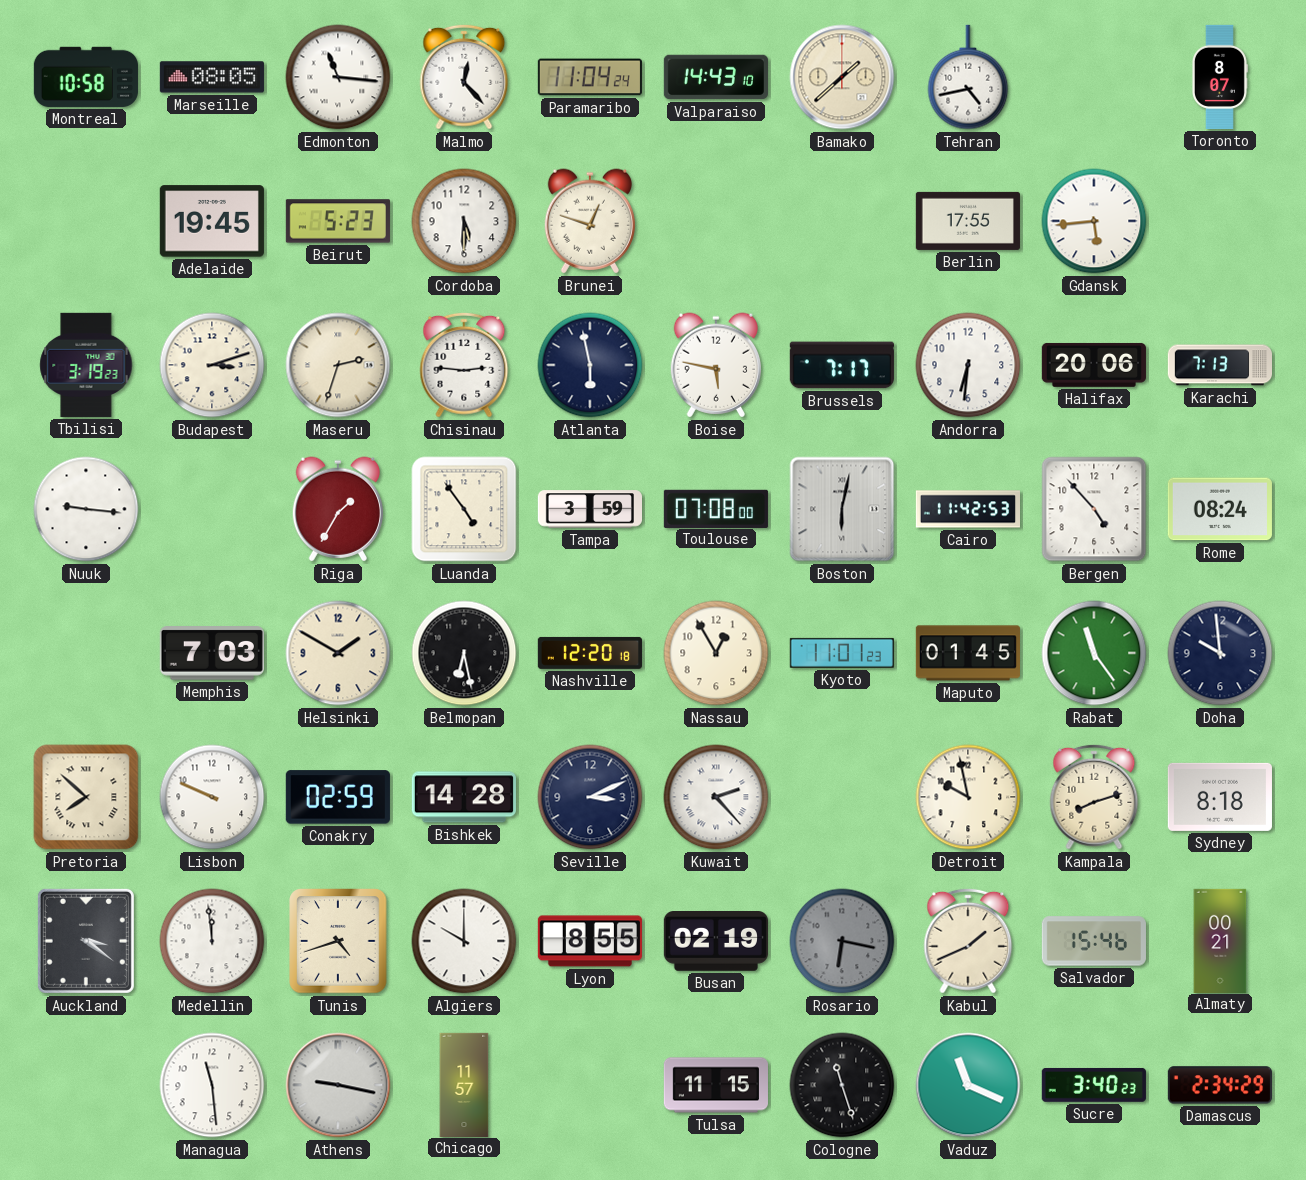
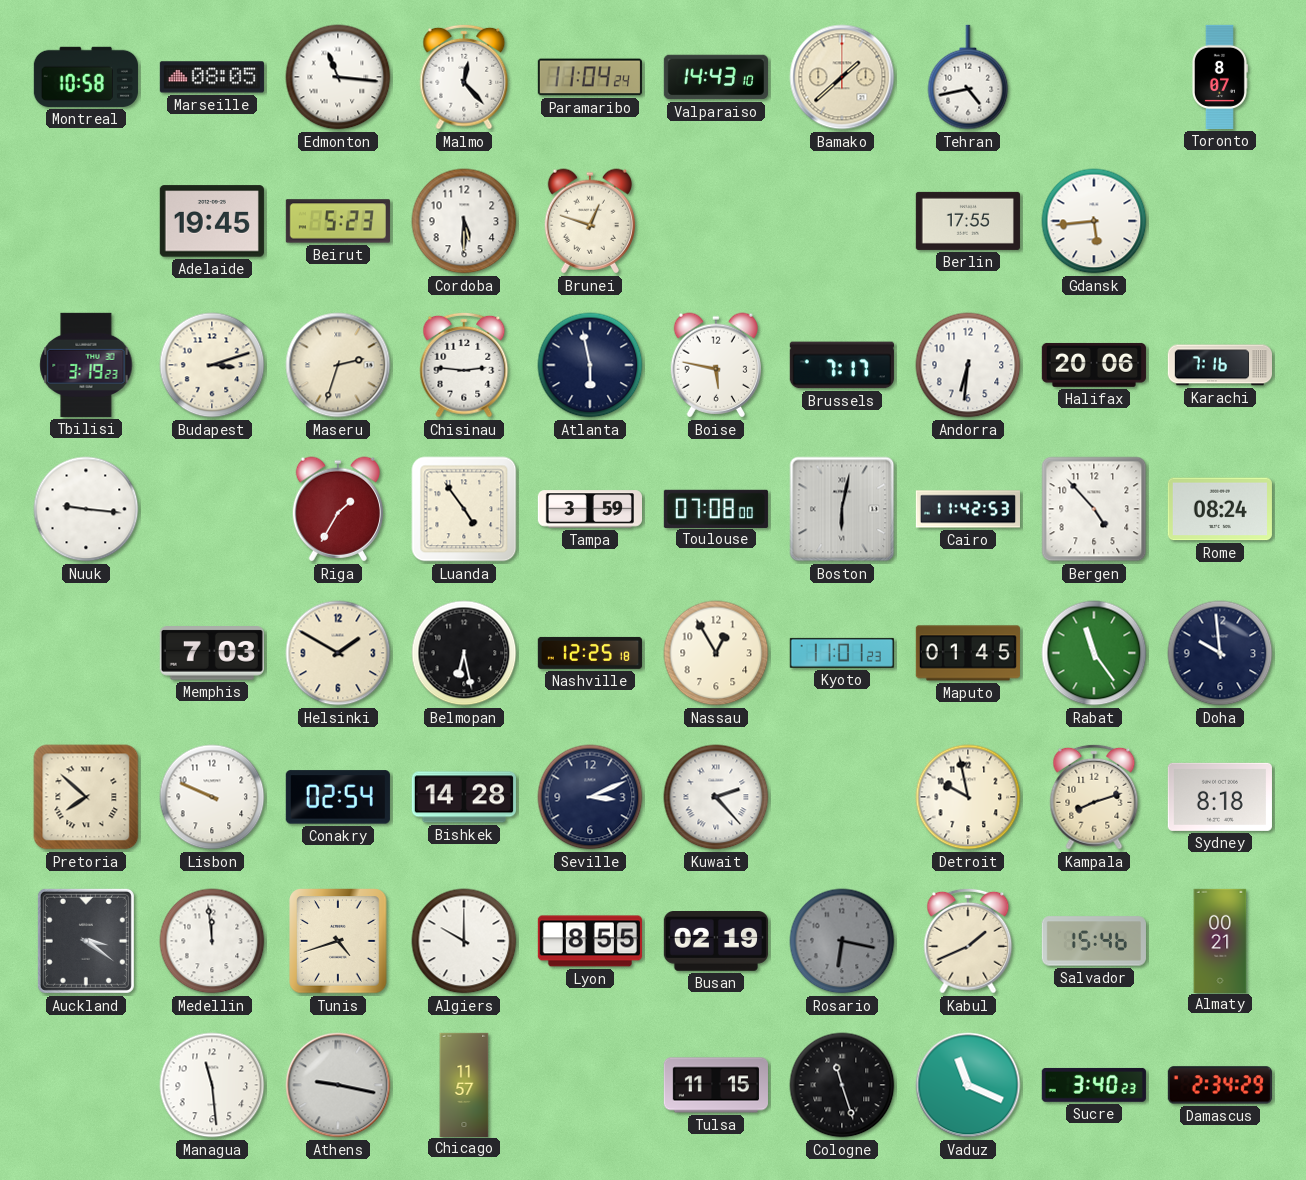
Karachi: 7:13 -> 7:16 (1219, 365)
Nashville: 12:20 -> 12:25 (590, 653)
Conakry: 02:59 -> 02:54 (338, 797)
